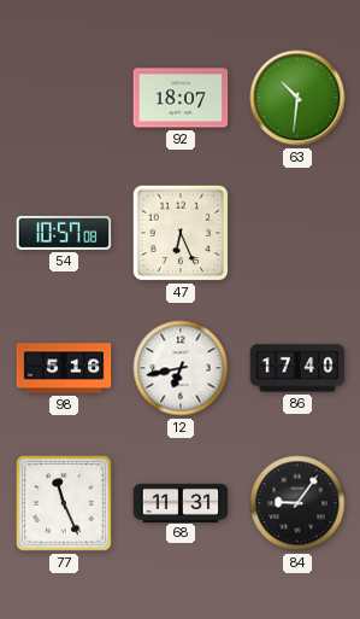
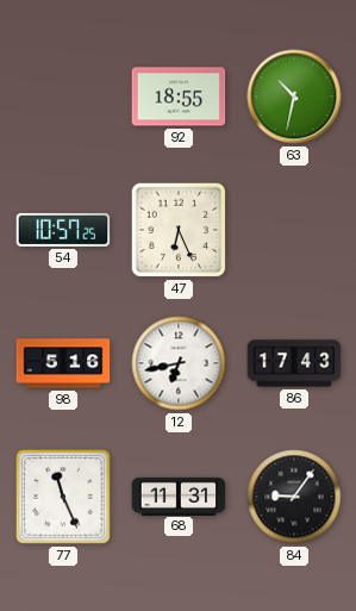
92: 18:07 -> 18:55 (179, 96)
63: 10:31 -> 10:32 (294, 96)
54: 10:57:08 -> 10:57:25 (63, 230)
86: 17:40 -> 17:43 (294, 363)
